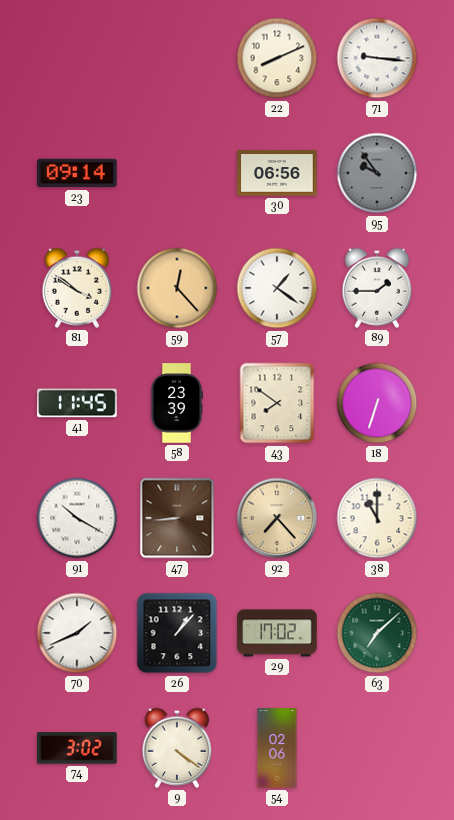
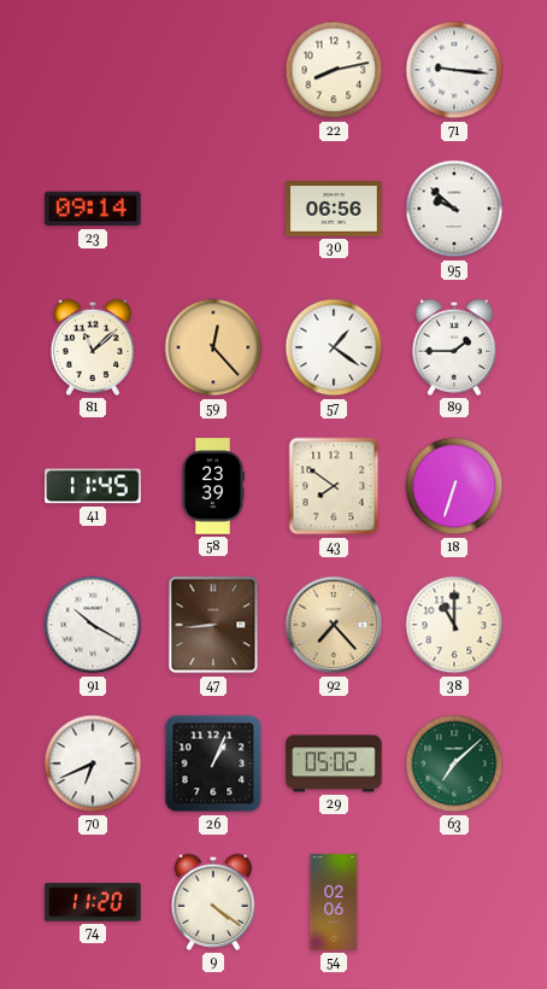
22: 8:11 -> 8:13 (334, 70)
95: 9:54 -> 9:52 (454, 209)
95 dial: grey -> white (454, 209)
81: 3:51 -> 11:08 (92, 347)
70: 1:41 -> 6:41 (93, 763)
26: 1:07 -> 1:04 (213, 763)
29: 17:02 -> 05:02 (334, 763)
74: 3:02 -> 11:20 (93, 902)
